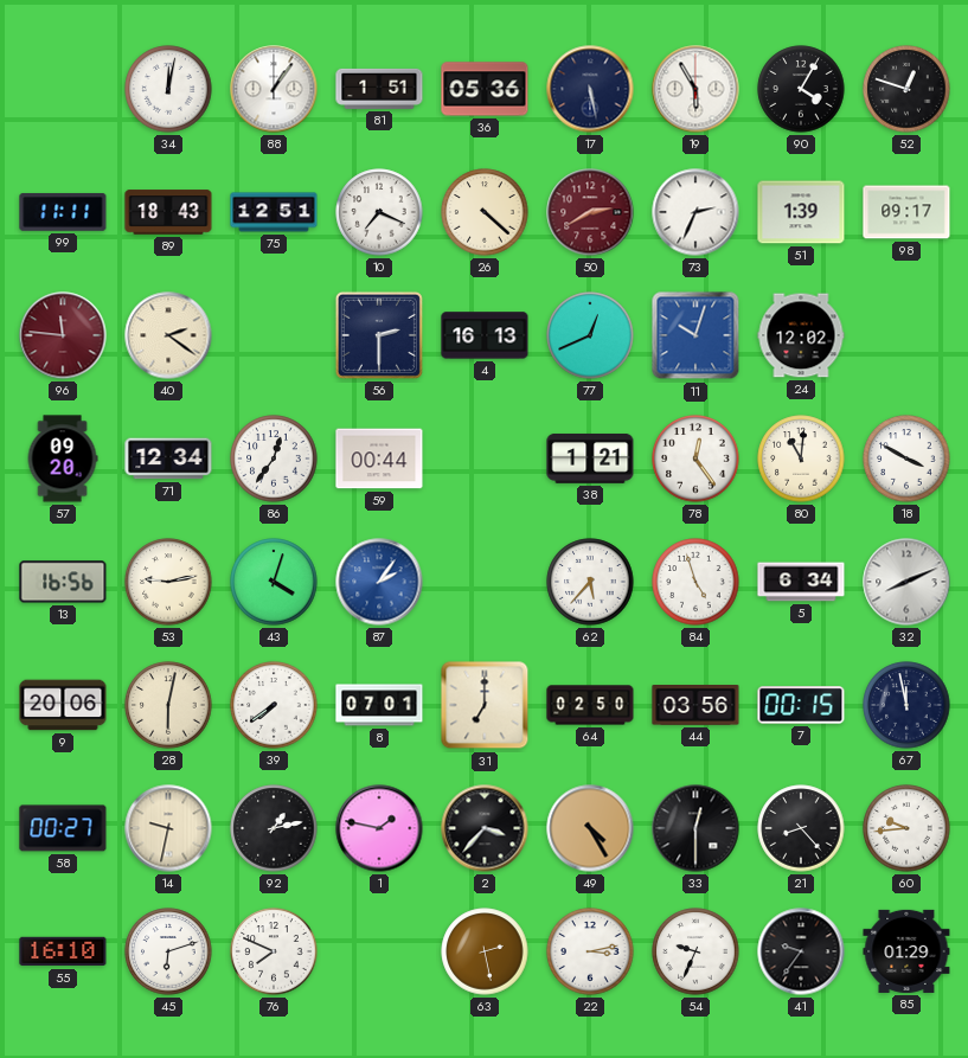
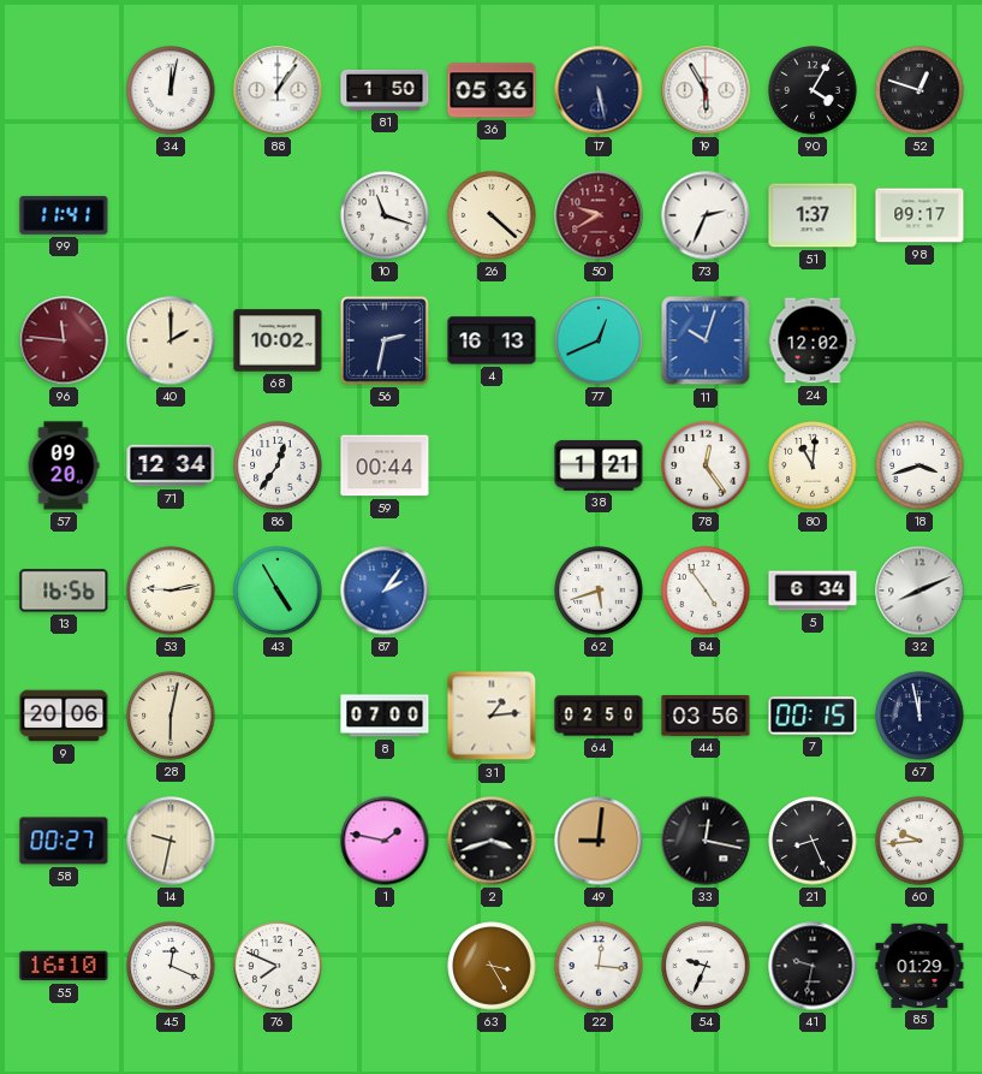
81: 1:51 -> 1:50 (385, 90)
99: 11:11 -> 11:41 (64, 215)
89: 18:43 -> none (168, 212)
75: 12:51 -> none (274, 212)
10: 7:19 -> 11:18 (385, 215)
50: 2:40 -> 9:40 (599, 215)
51: 1:39 -> 1:37 (813, 215)
40: 2:21 -> 2:00 (171, 340)
68: none -> 10:02 (278, 340)
56: 2:30 -> 2:32 (385, 340)
18: 3:50 -> 3:42 (919, 465)
43: 4:03 -> 4:55 (278, 591)
62: 5:37 -> 5:42 (599, 591)
84: 4:57 -> 4:54 (706, 591)
39: 7:39 -> none (274, 705)
8: 07:01 -> 07:00 (385, 716)
31: 7:00 -> 1:14 (492, 716)
92: 1:13 -> none (274, 828)
2: 3:37 -> 3:42 (492, 841)
49: 4:25 -> 9:01 (599, 841)
33: 12:30 -> 12:17 (706, 841)
21: 8:23 -> 8:26 (813, 841)
45: 6:12 -> 12:19 (171, 966)
63: 2:28 -> 3:25 (492, 966)
22: 3:13 -> 12:16 (599, 966)
41: 9:36 -> 9:32 (813, 966)
